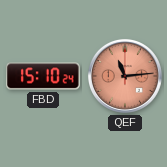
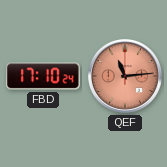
FBD: 15:10 -> 17:10 (43, 76)
